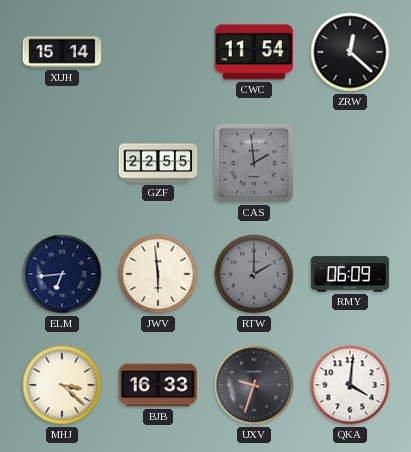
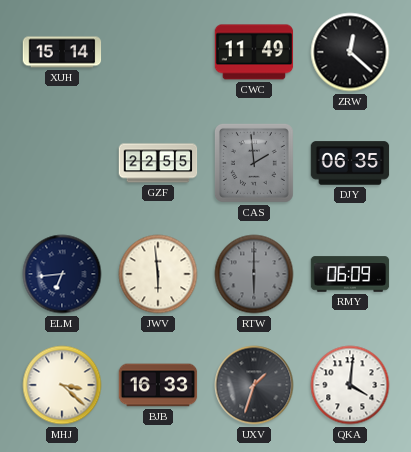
CWC: 11:54 -> 11:49 (254, 52)
DJY: none -> 06:35 (350, 163)
RTW: 2:00 -> 6:00 (254, 274)
UXV: 9:33 -> 1:33 (254, 385)
